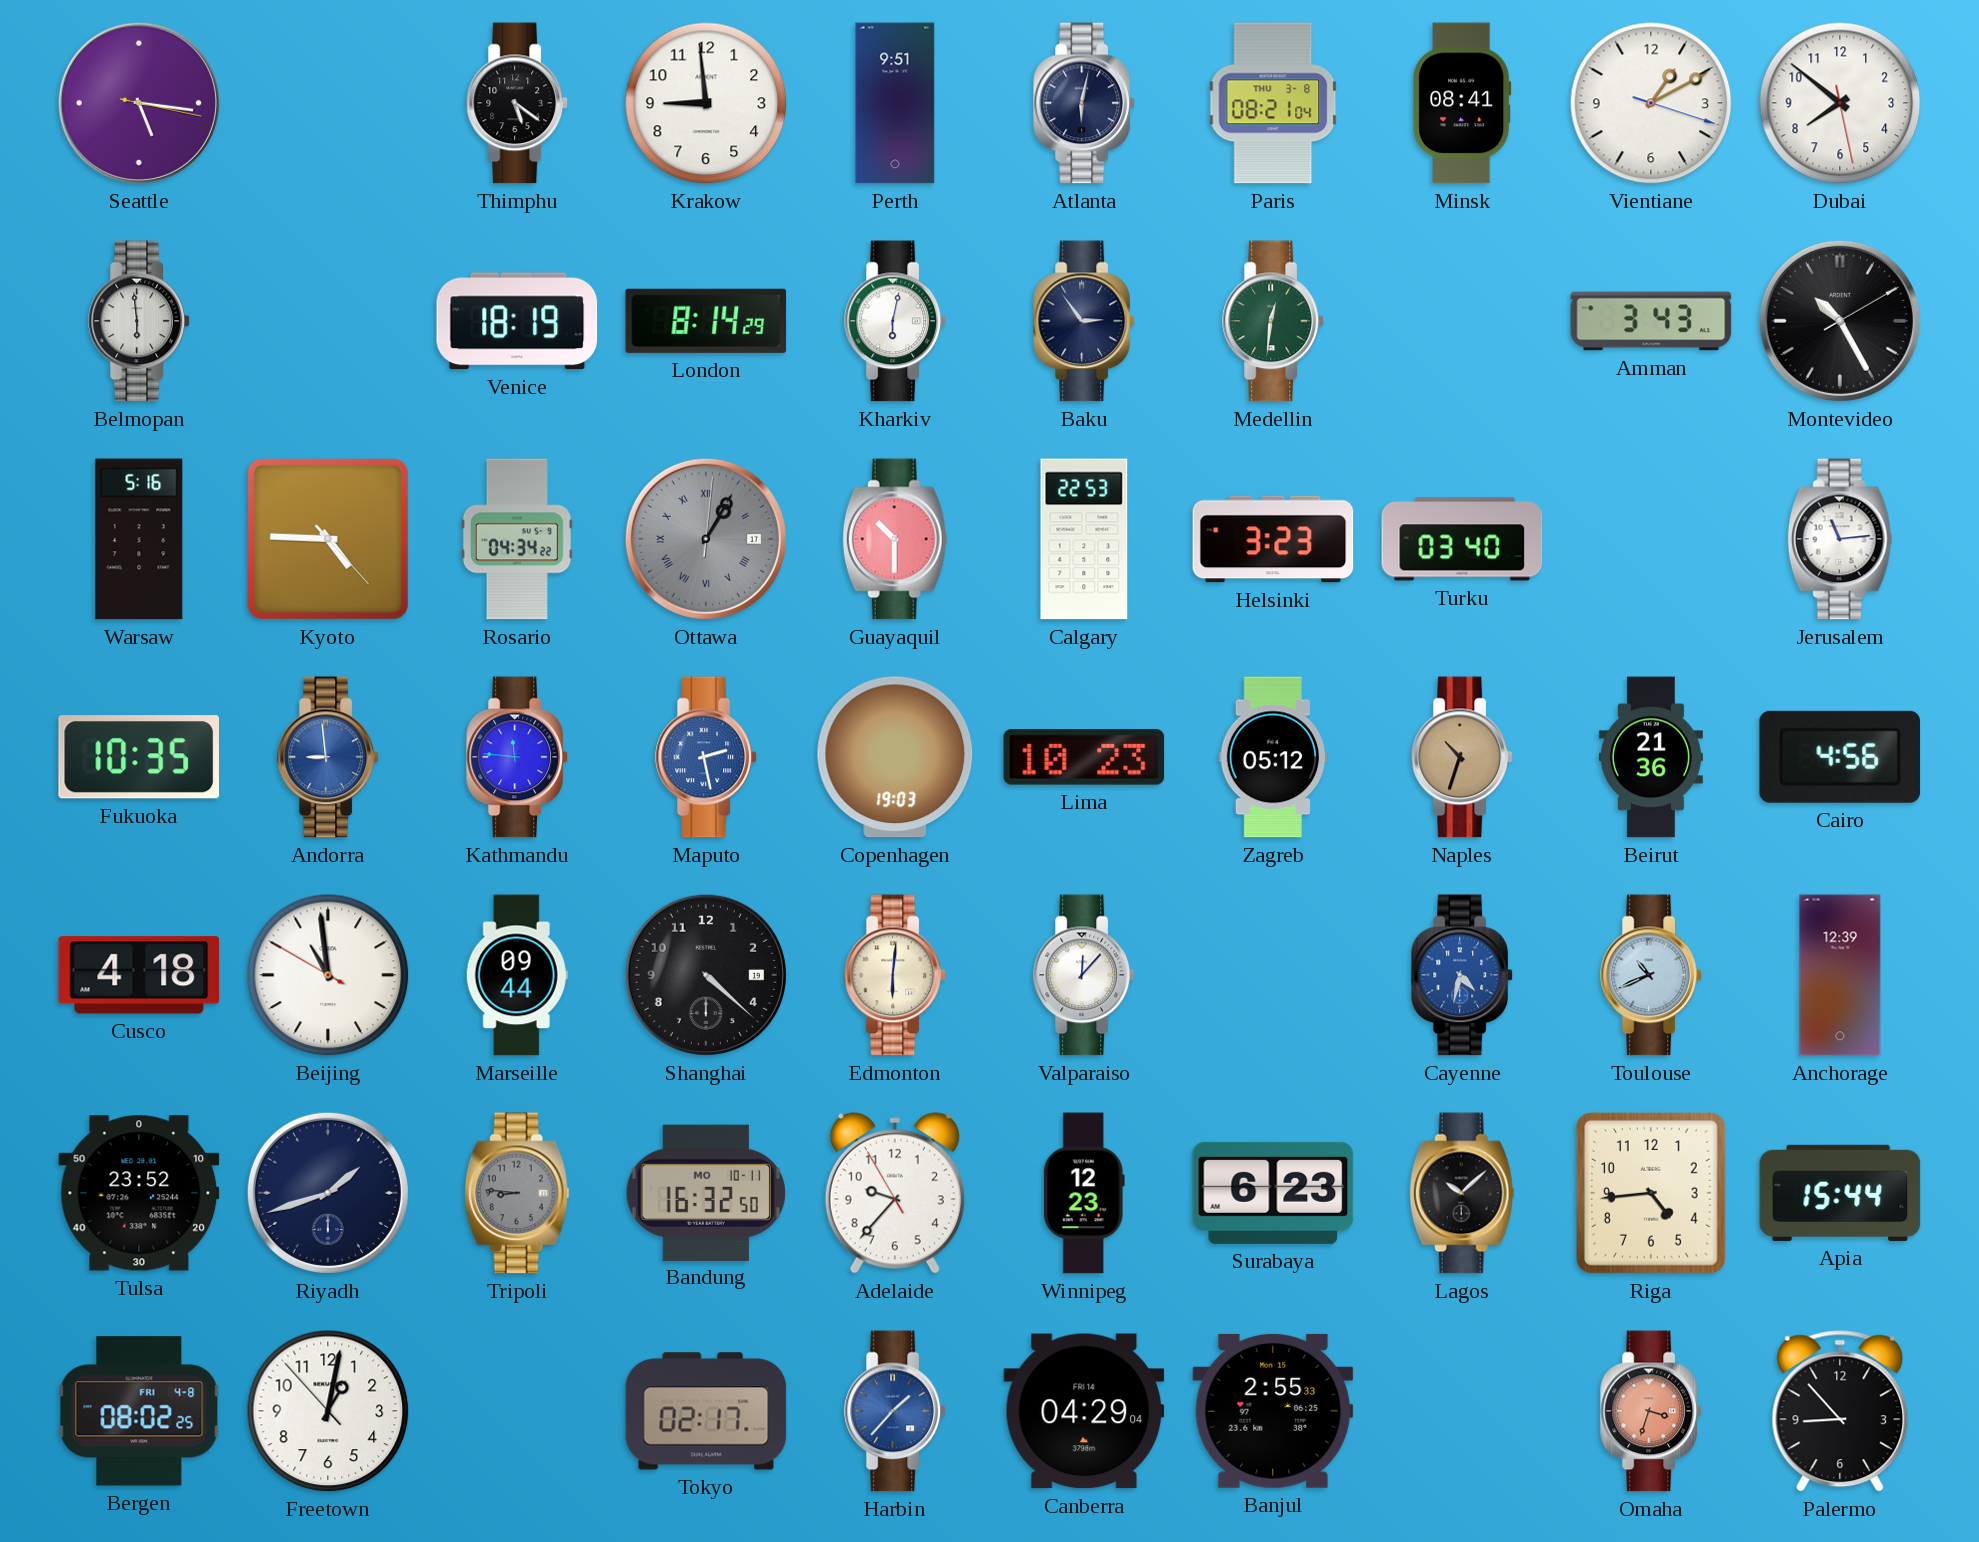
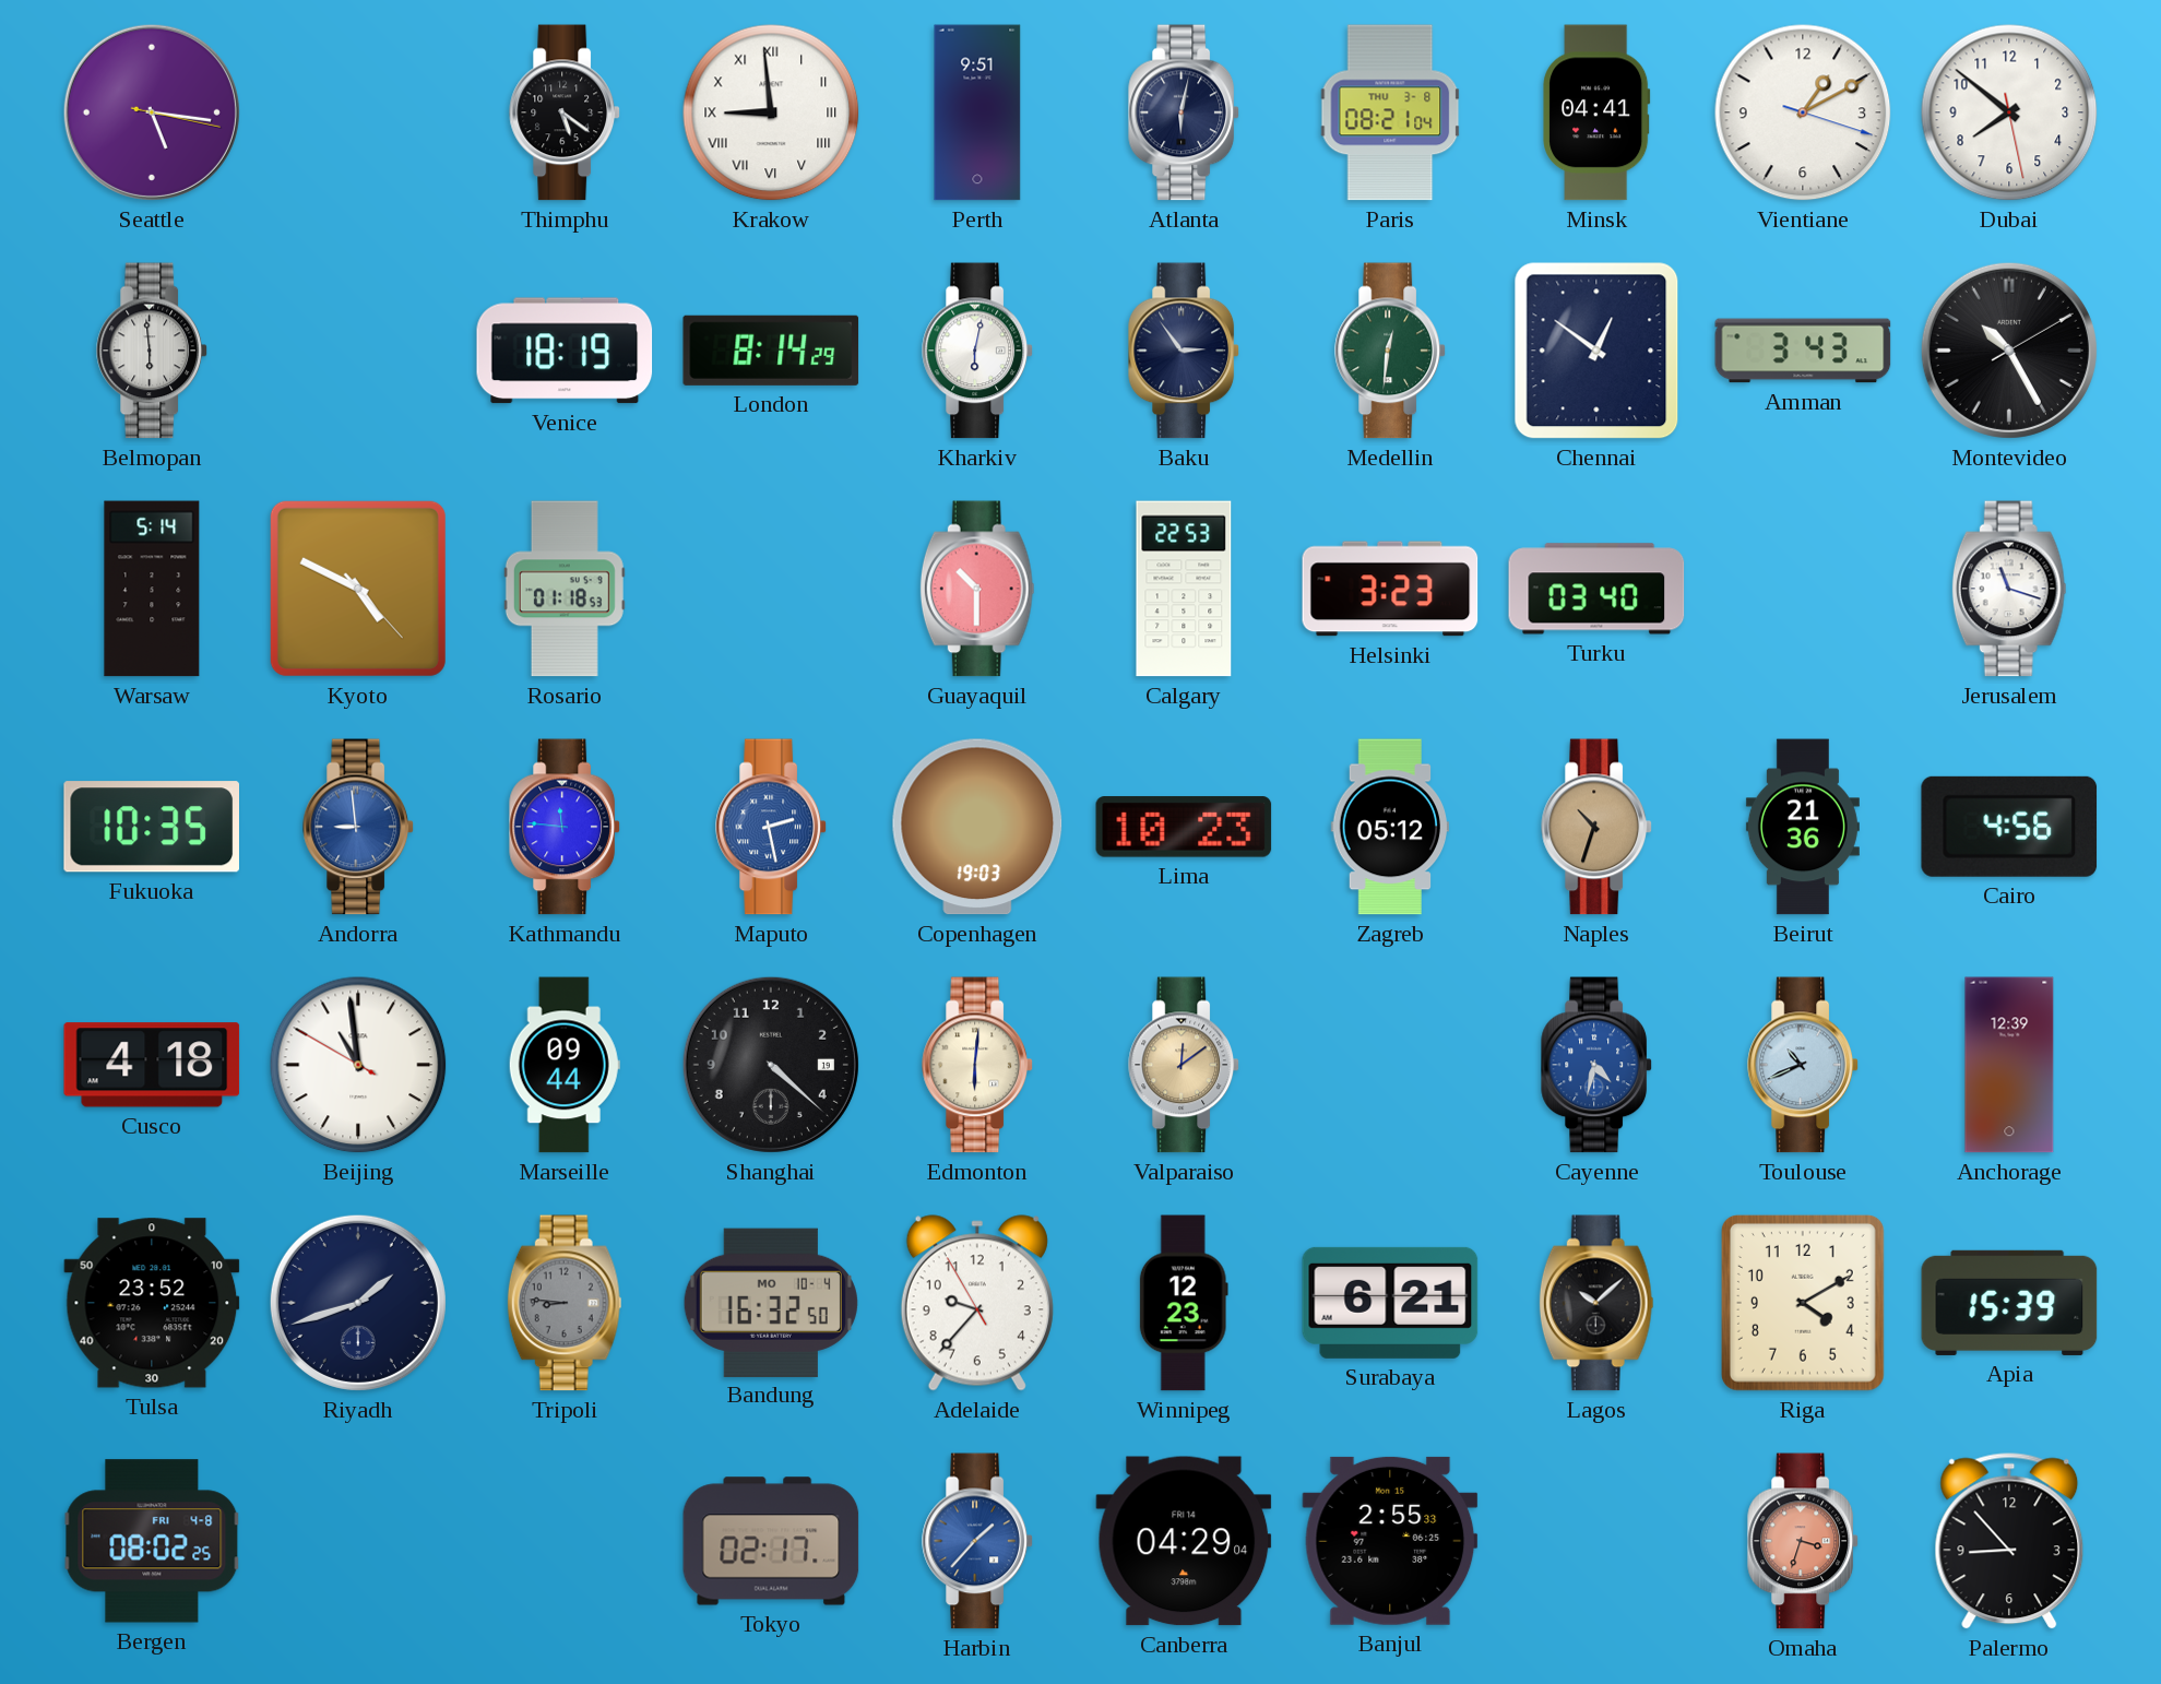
Krakow numerals: Arabic -> Roman (771, 112)
Minsk: 08:41 -> 04:41 (1596, 112)
Chennai: none -> 12:51 (1596, 351)
Warsaw: 5:16 -> 5:14 (152, 589)
Kyoto: 4:45 -> 4:49 (358, 589)
Rosario: 04:34 -> 01:18 (565, 589)
Ottawa: 1:05 -> none (706, 539)
Jerusalem: 11:14 -> 11:18 (2009, 589)
Valparaiso: 12:07 -> 12:09 (1184, 1065)
Valparaiso dial: white -> champagne (1184, 1065)
Bandung date: MO 10-11 -> MO 10-4 (771, 1302)
Surabaya: 6:23 -> 6:21 (1390, 1303)
Riga: 4:44 -> 4:10 (1803, 1303)
Apia: 15:44 -> 15:39 (2009, 1303)
Freetown: 1:01 -> none (328, 1411)
